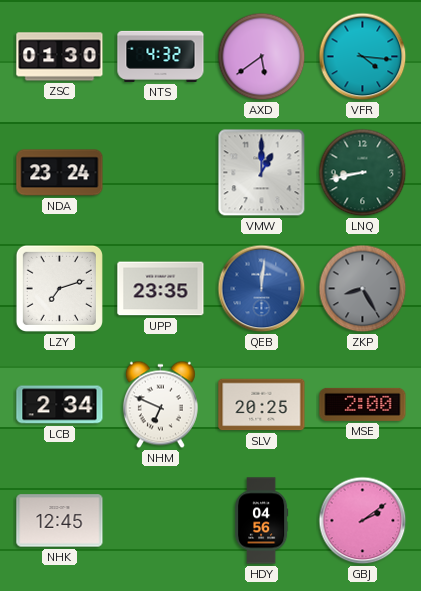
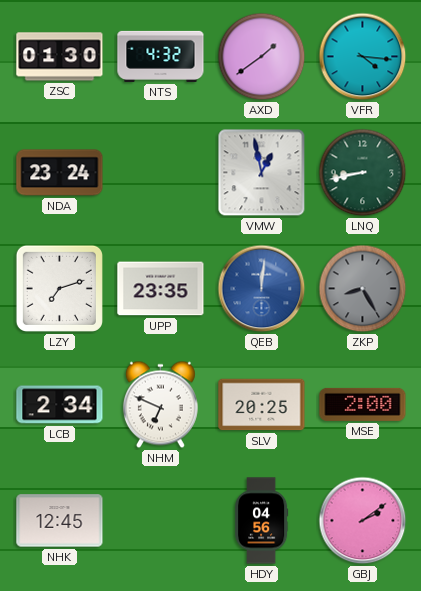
AXD: 5:39 -> 1:39 (262, 57)
VMW: 1:00 -> 12:58 (262, 173)
